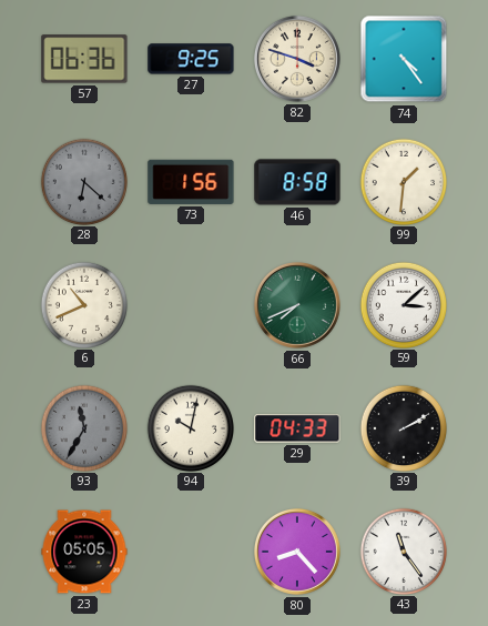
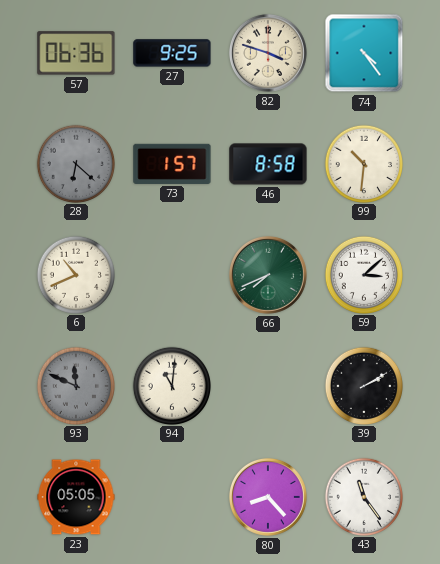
73: 1:56 -> 1:57 (172, 164)
99: 1:31 -> 10:31 (363, 163)
93: 11:35 -> 11:49 (75, 385)
94: 10:02 -> 11:01 (171, 385)
29: 04:33 -> none (297, 428)
